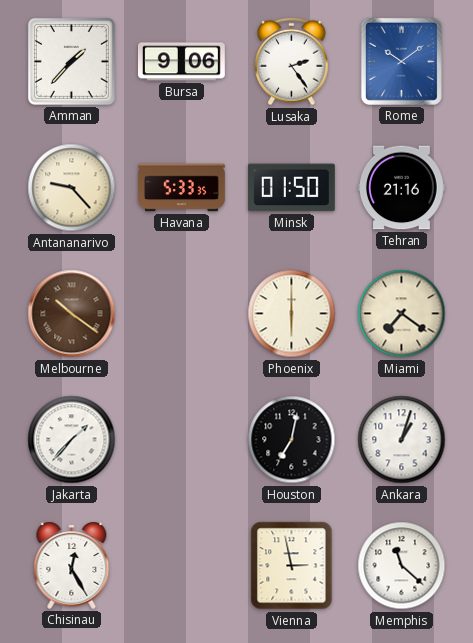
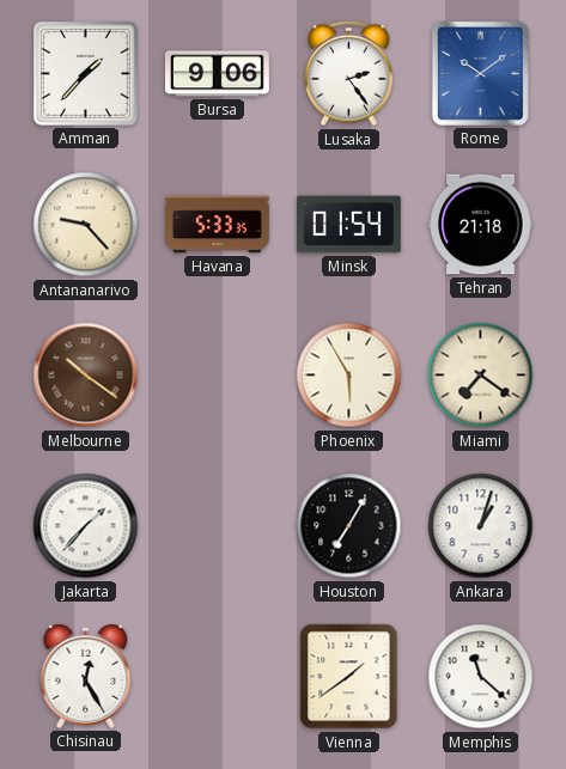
Minsk: 01:50 -> 01:54 (348, 225)
Tehran: 21:16 -> 21:18 (480, 225)
Phoenix: 6:00 -> 5:55 (349, 376)
Houston: 7:02 -> 7:05 (349, 526)
Vienna: 2:58 -> 1:39 (349, 677)
